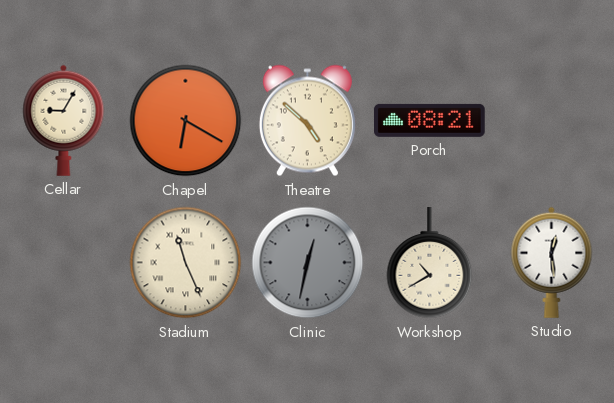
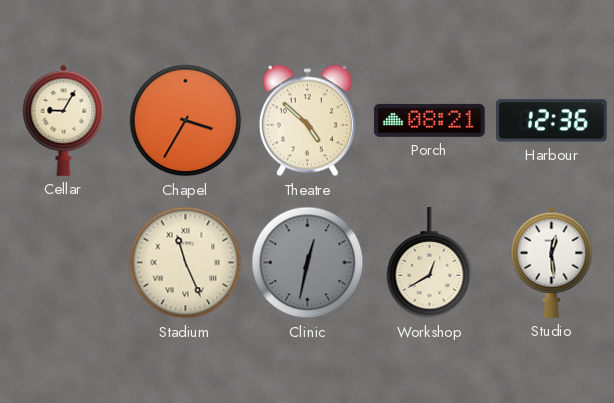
Chapel: 6:20 -> 3:35 (186, 121)
Harbour: none -> 12:36 (552, 121)
Workshop: 10:40 -> 12:40 (430, 263)
